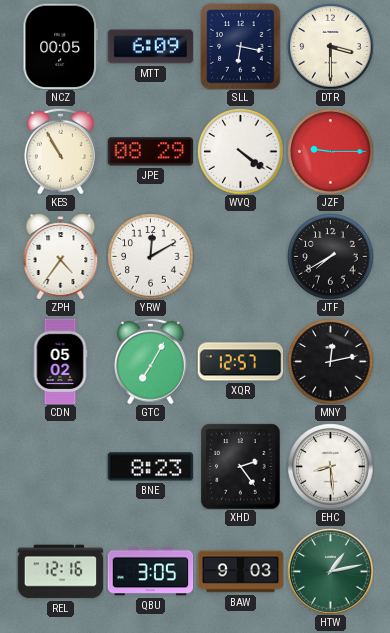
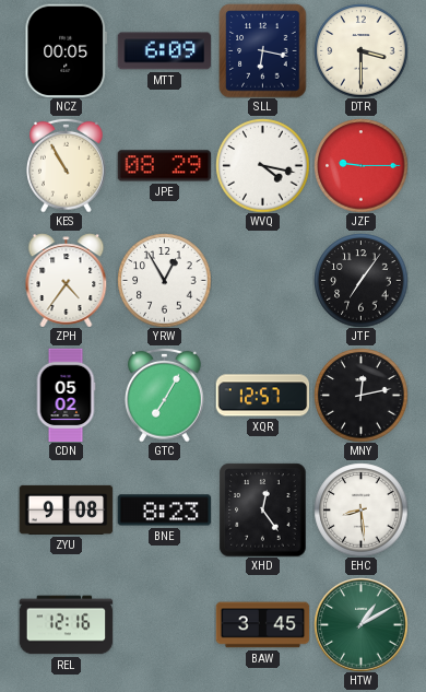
WVQ: 4:21 -> 4:17 (262, 165)
YRW: 12:10 -> 12:55 (164, 280)
JTF: 7:40 -> 7:06 (360, 280)
ZYU: none -> 9:08 (66, 509)
XHD: 2:24 -> 12:24 (263, 509)
QBU: 3:05 -> none (150, 572)
BAW: 9:03 -> 3:45 (262, 625)
HTW: 1:13 -> 1:10 (360, 624)
